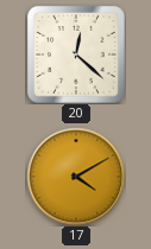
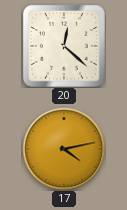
17: 4:10 -> 4:13 (64, 149)
